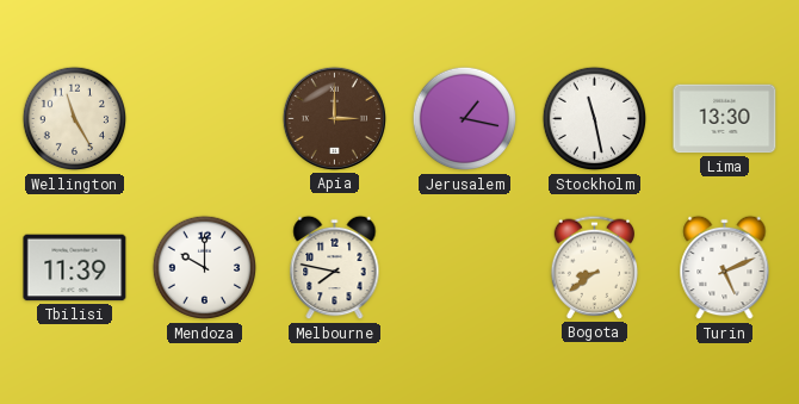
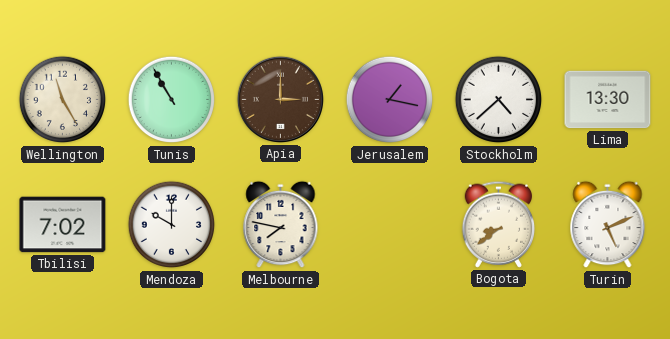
Tunis: none -> 10:55 (172, 100)
Stockholm: 11:28 -> 4:38 (499, 100)
Tbilisi: 11:39 -> 7:02 (63, 225)
